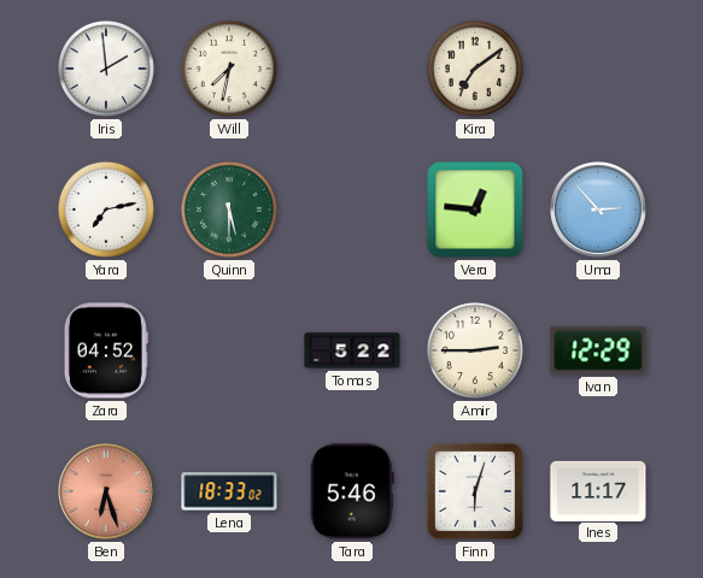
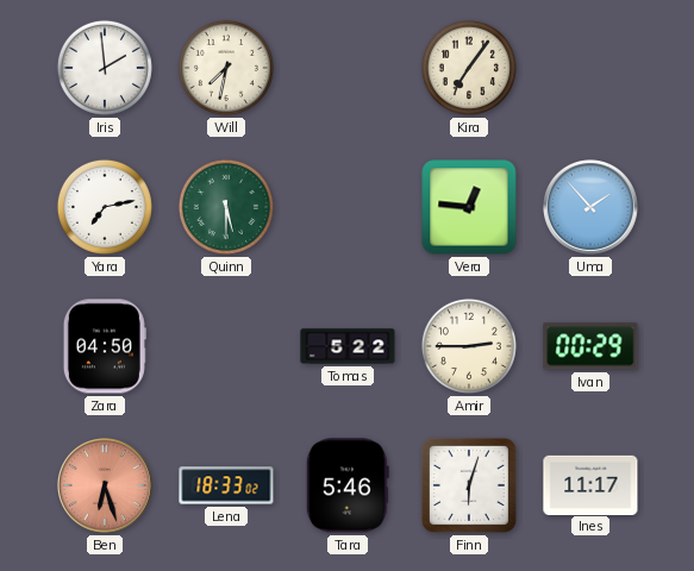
Kira: 7:09 -> 7:06 (469, 68)
Uma: 2:53 -> 1:53 (592, 208)
Zara: 04:52 -> 04:50 (105, 346)
Ivan: 12:29 -> 00:29 (590, 346)
